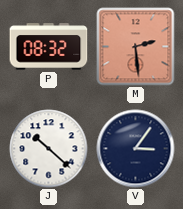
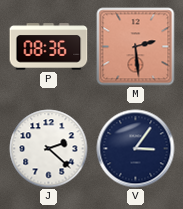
P: 08:32 -> 08:36 (49, 47)
J: 10:22 -> 2:22 (49, 149)
